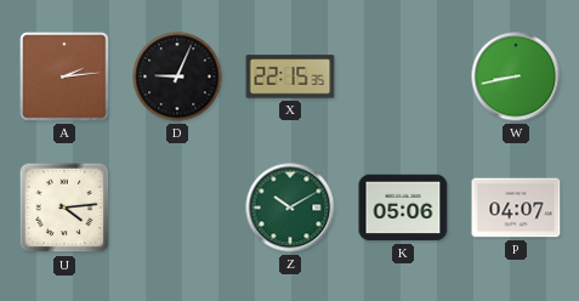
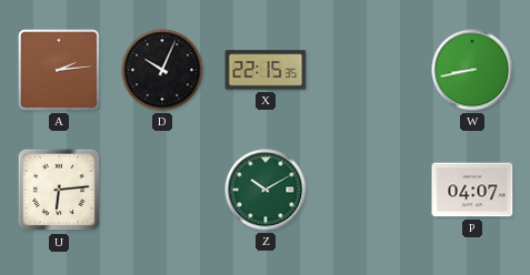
D: 9:04 -> 10:04 (162, 70)
U: 4:14 -> 6:14 (59, 190)
K: 05:06 -> none (403, 208)
